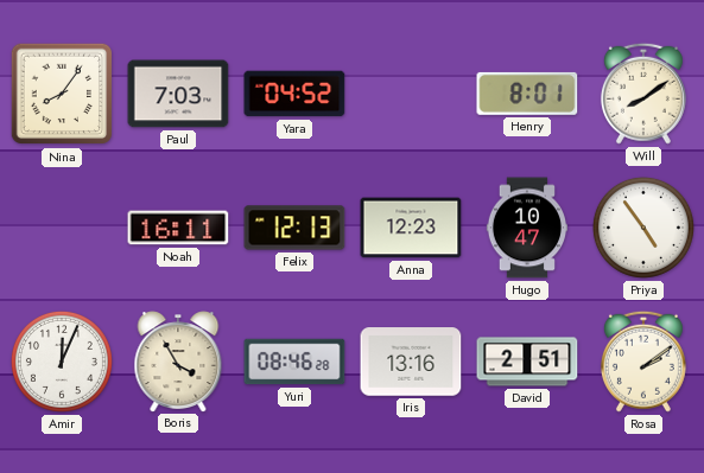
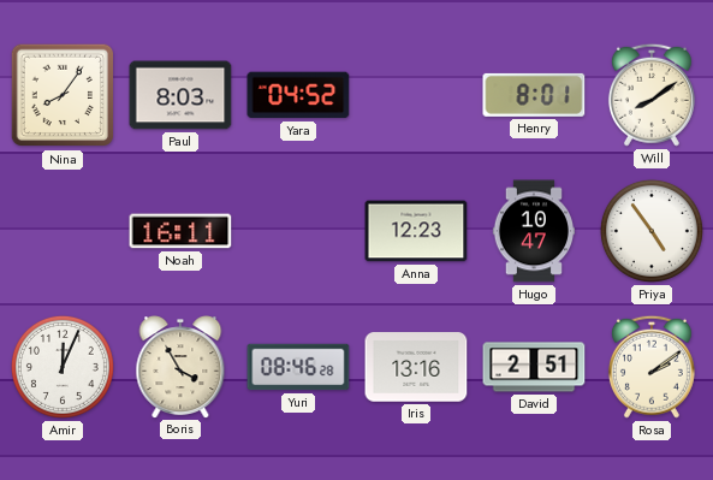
Paul: 7:03 -> 8:03 (180, 95)
Felix: 12:13 -> none (294, 228)
